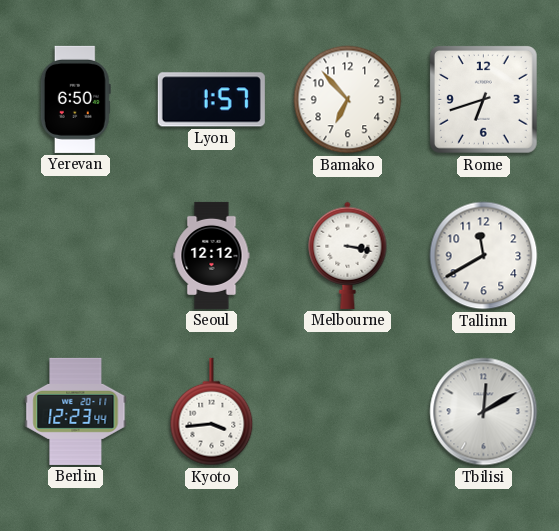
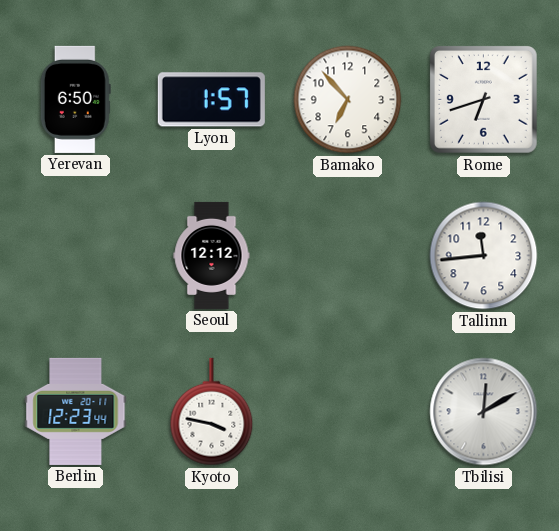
Melbourne: 3:17 -> none (348, 255)
Tallinn: 11:40 -> 11:44 (484, 256)
Kyoto: 3:44 -> 3:47 (212, 412)
